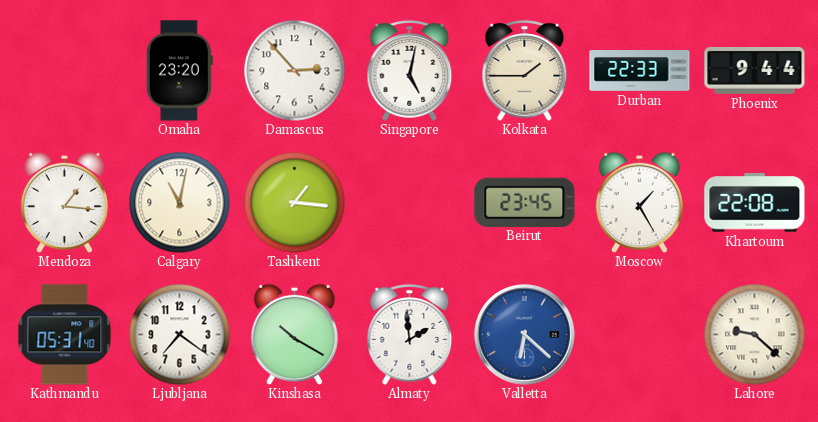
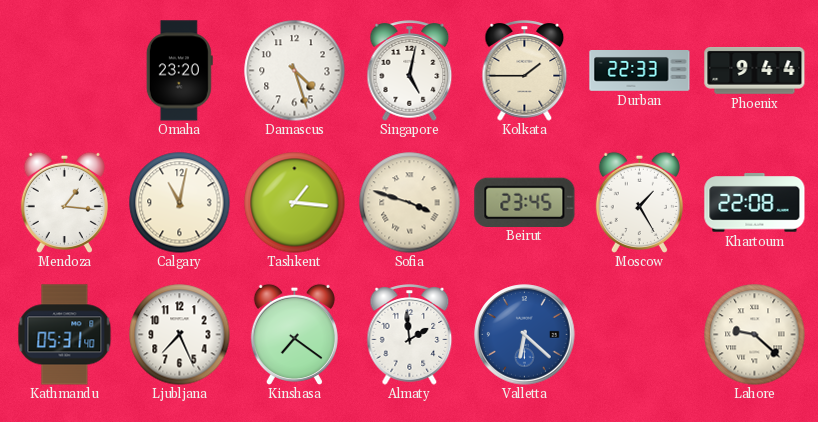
Damascus: 2:53 -> 4:27 (295, 71)
Sofia: none -> 3:48 (410, 203)
Ljubljana: 7:21 -> 7:26 (180, 335)
Kinshasa: 10:20 -> 7:21 (294, 334)
